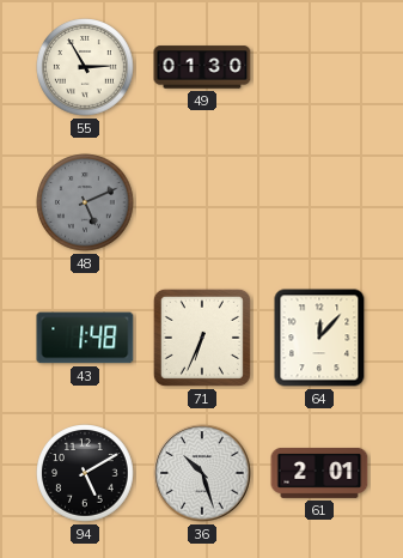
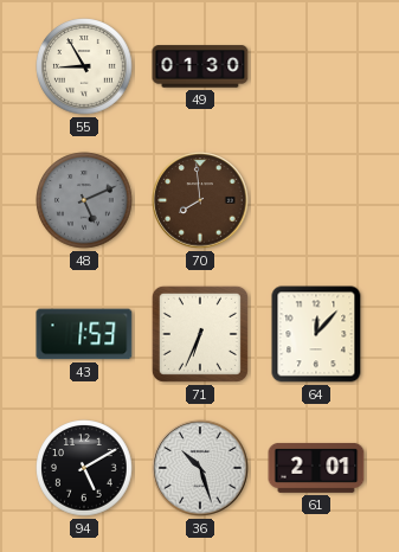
55: 2:55 -> 8:55 (84, 66)
70: none -> 7:59 (200, 200)
43: 1:48 -> 1:53 (84, 334)
